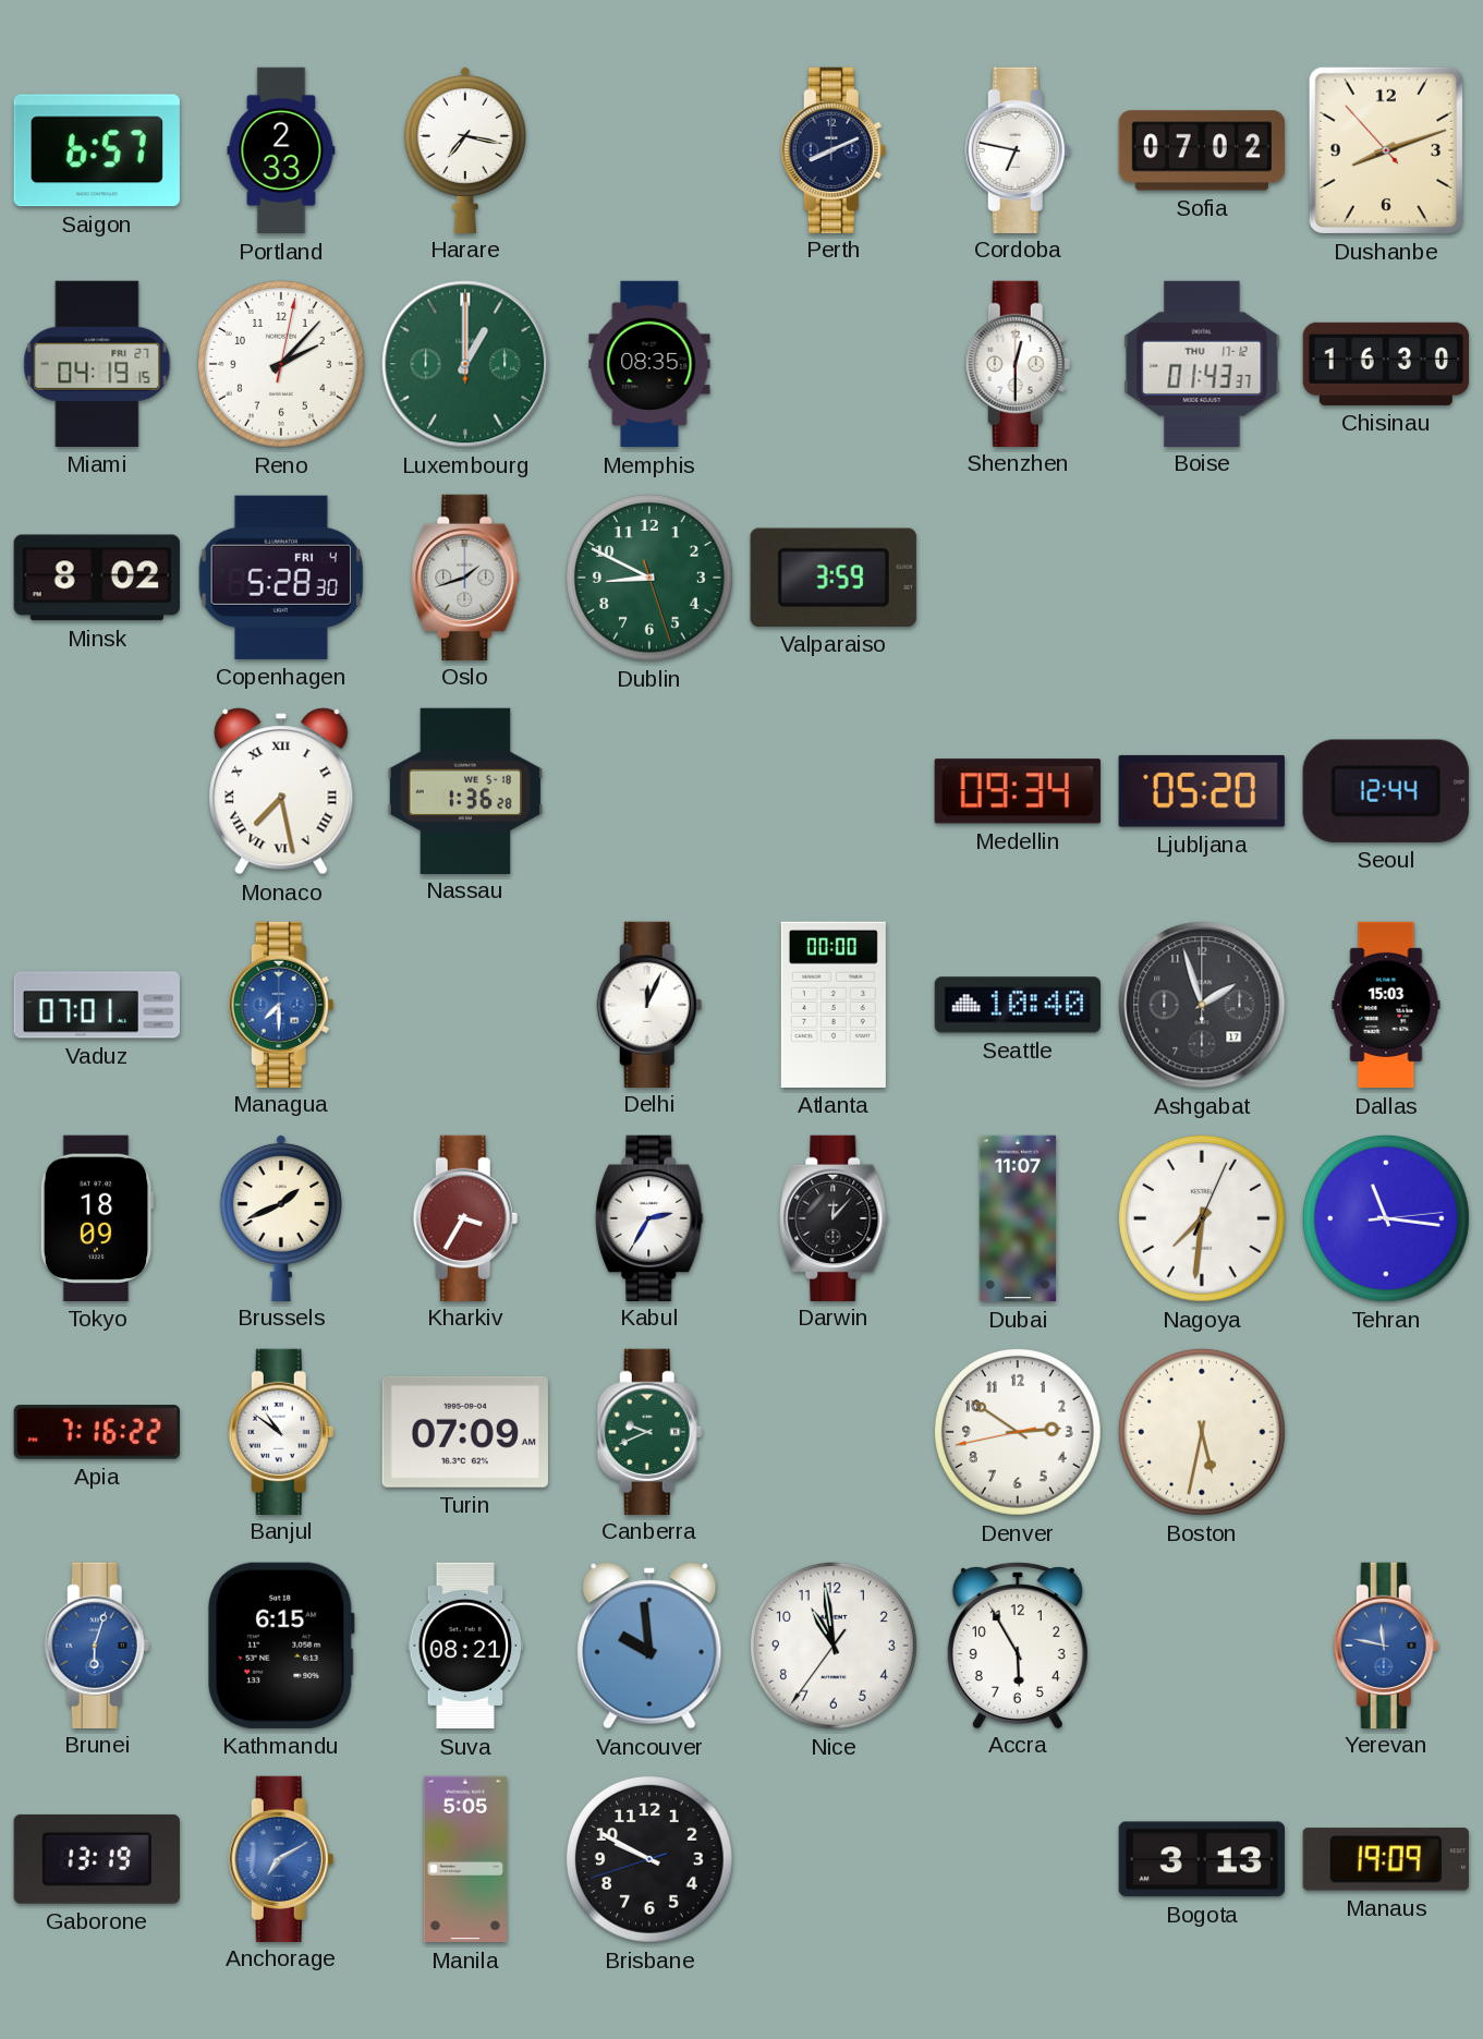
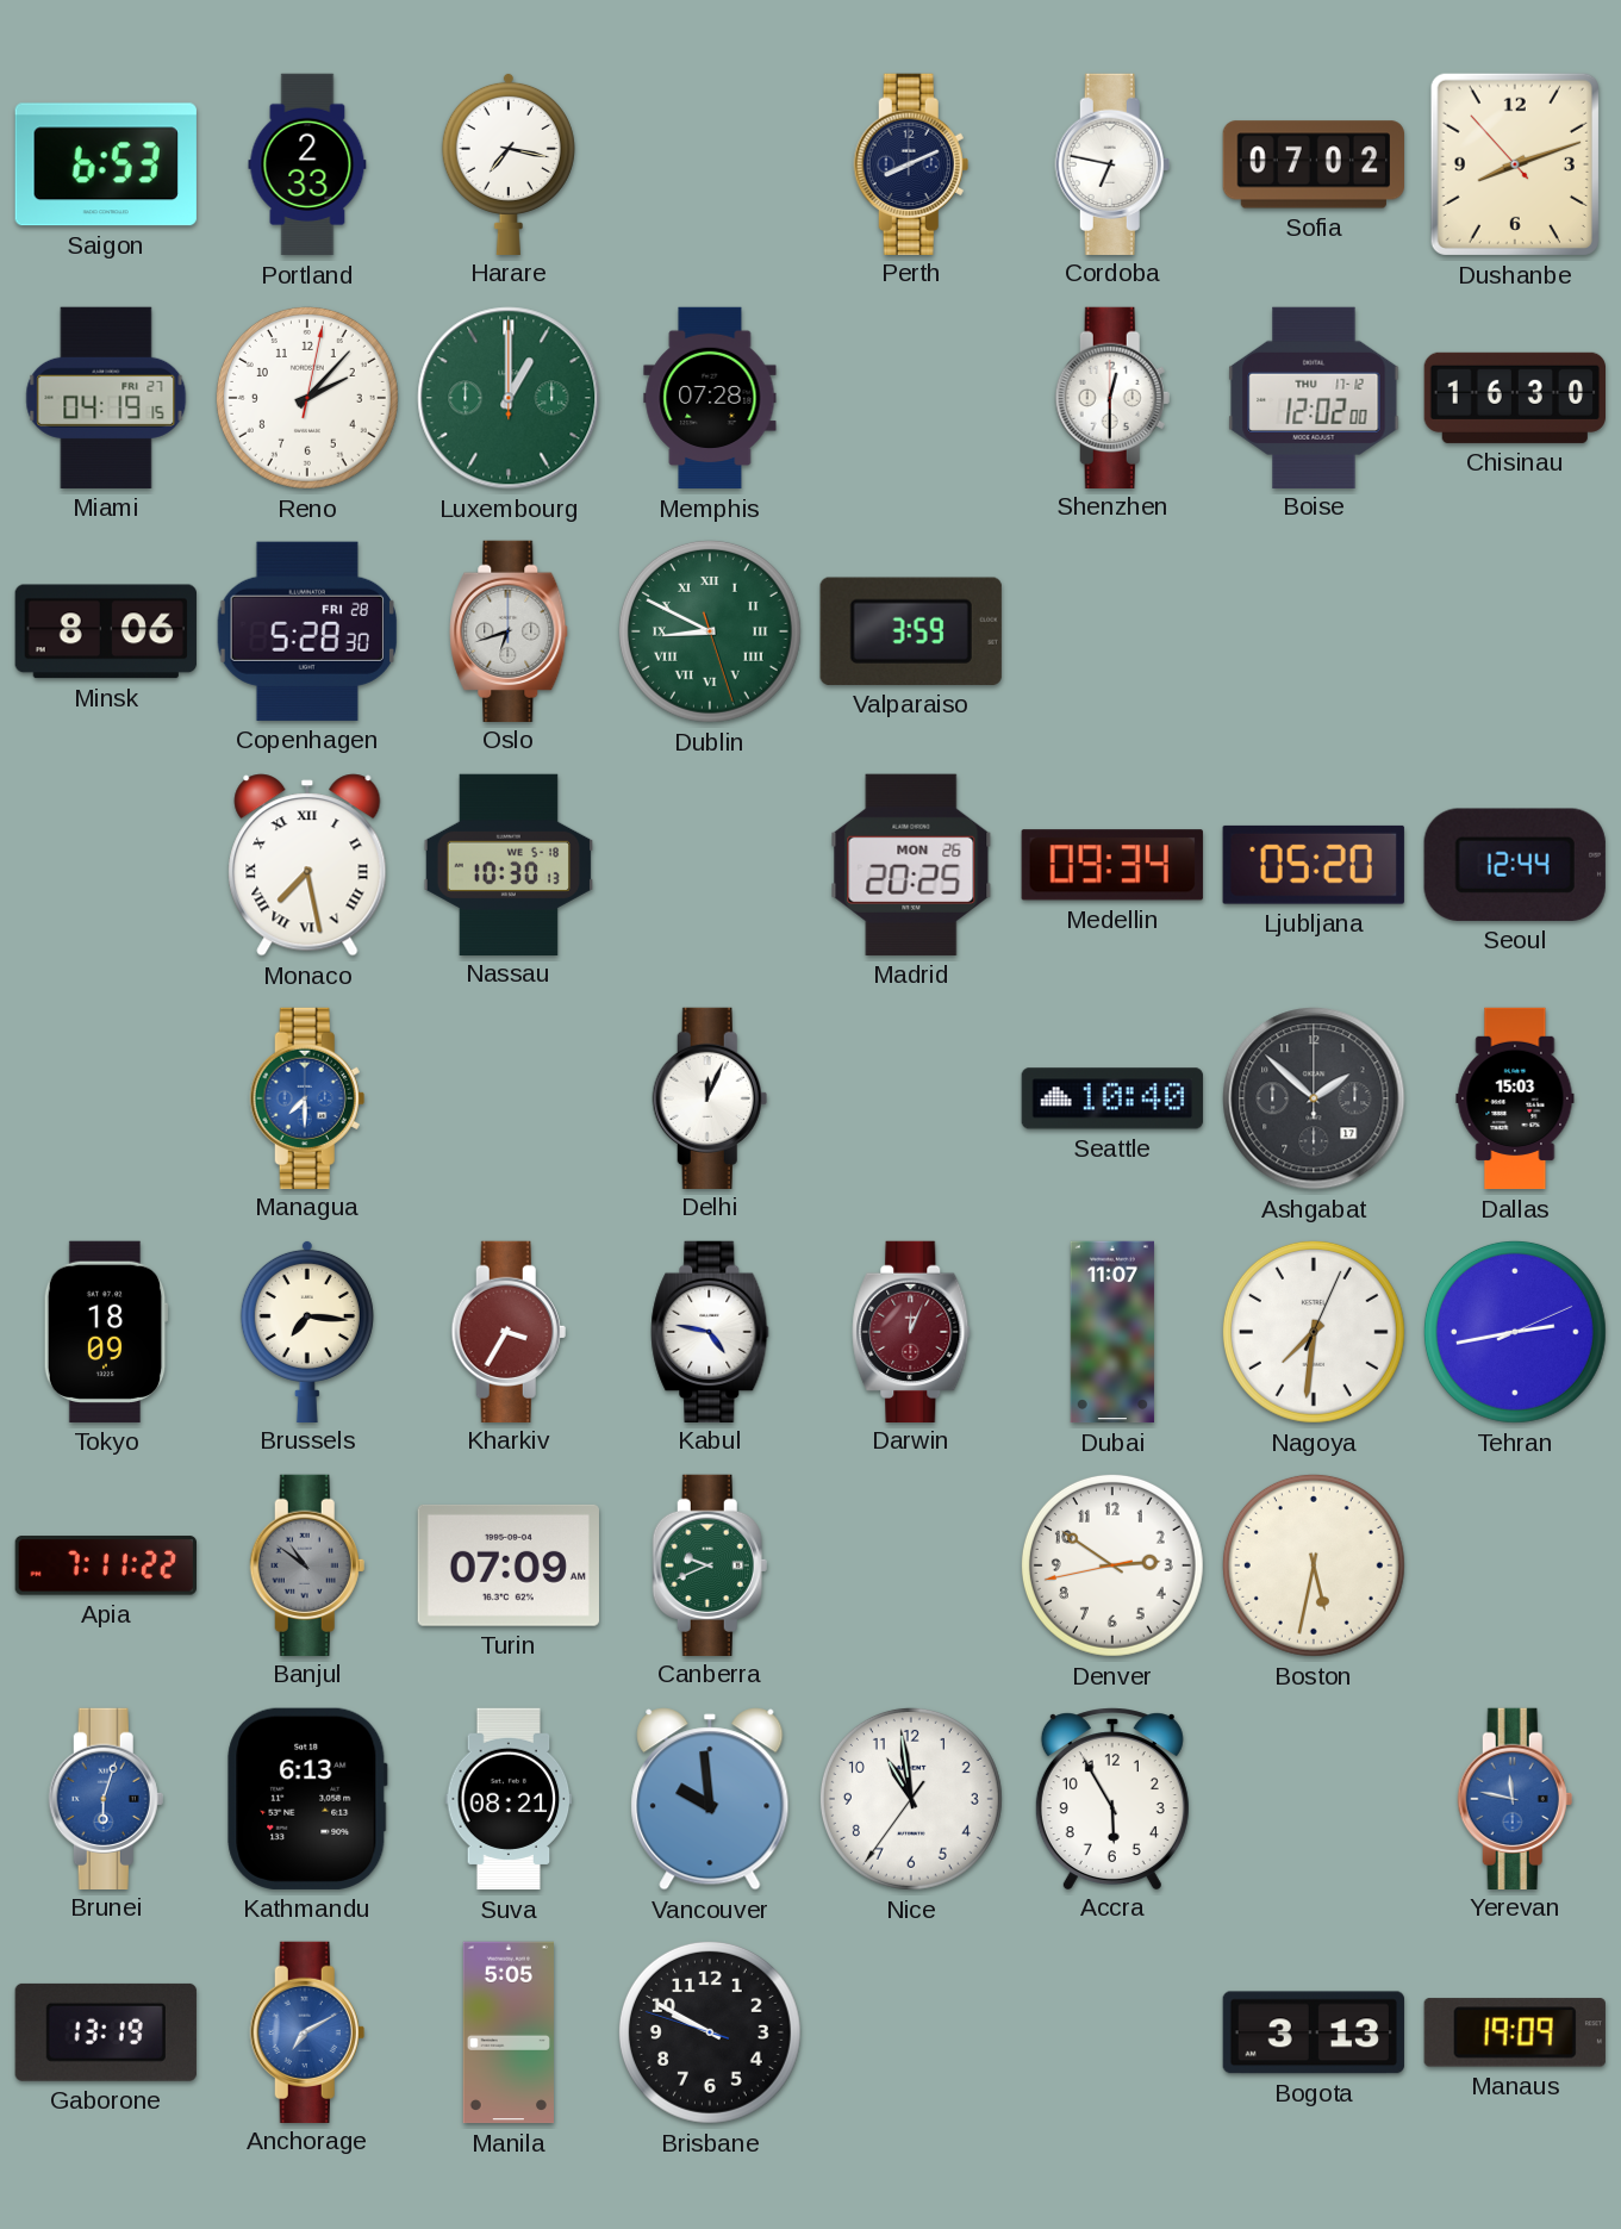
Saigon: 6:57 -> 6:53 (106, 164)
Memphis: 08:35 -> 07:28 (710, 398)
Boise: 01:43 -> 12:02 (1314, 397)
Minsk: 8:02 -> 8:06 (106, 631)
Copenhagen date: FRI 4 -> FRI 28 (306, 631)
Oslo: 1:42 -> 6:42 (509, 630)
Dublin numerals: Arabic -> Roman (710, 631)
Nassau: 1:36 -> 10:30 (509, 864)
Madrid: none -> 20:25 (911, 865)
Vaduz: 07:01 -> none (96, 1005)
Atlanta: 00:00 -> none (834, 1005)
Ashgabat: 1:57 -> 1:52 (1314, 1098)
Brussels: 1:41 -> 7:16 (307, 1331)
Kabul: 2:35 -> 4:47 (710, 1331)
Darwin: 12:07 -> 12:04 (911, 1331)
Darwin dial: black -> burgundy (911, 1331)
Tehran: 11:16 -> 2:43 (1515, 1332)
Apia: 7:16 -> 7:11 (105, 1565)
Banjul dial: white -> grey (307, 1564)
Kathmandu: 6:15 -> 6:13 (307, 1799)
Brisbane: 9:49:42 -> 9:49:48 (710, 2032)
